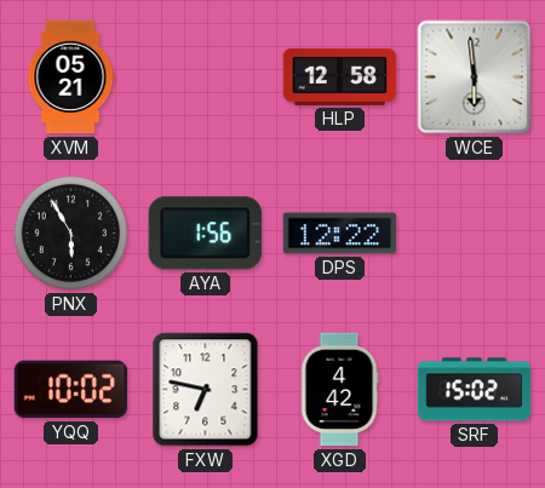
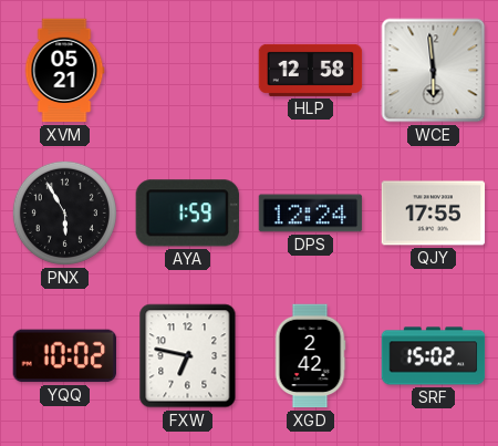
AYA: 1:56 -> 1:59 (187, 214)
DPS: 12:22 -> 12:24 (311, 214)
QJY: none -> 17:55 (434, 214)
XGD: 4:42 -> 2:42 (310, 356)
